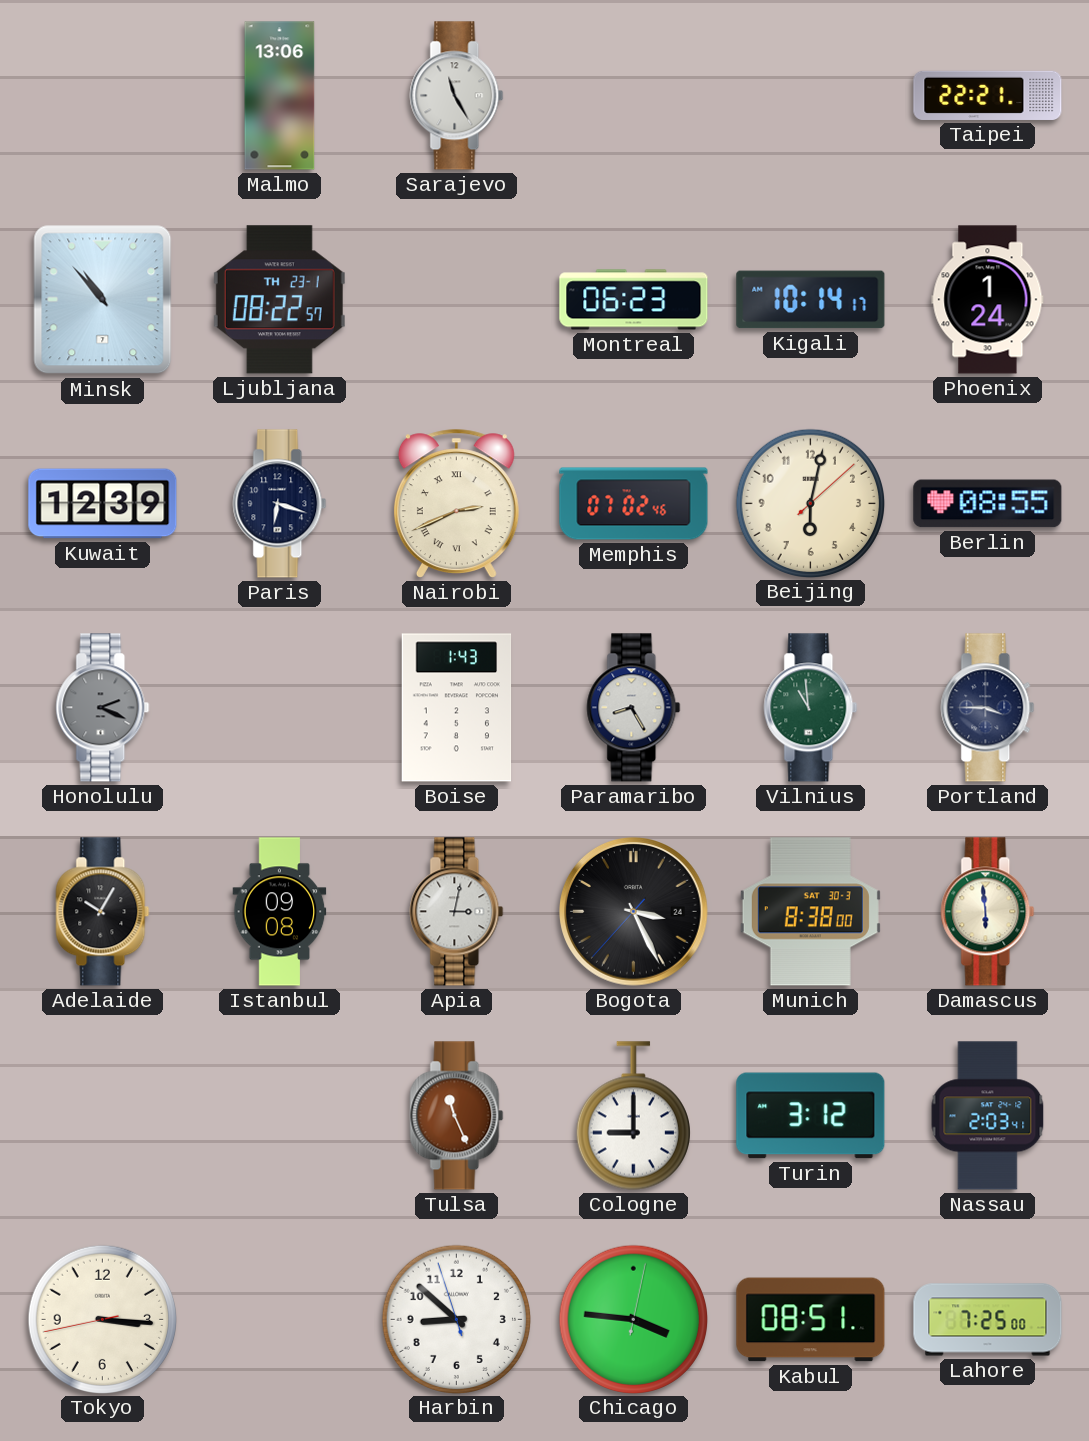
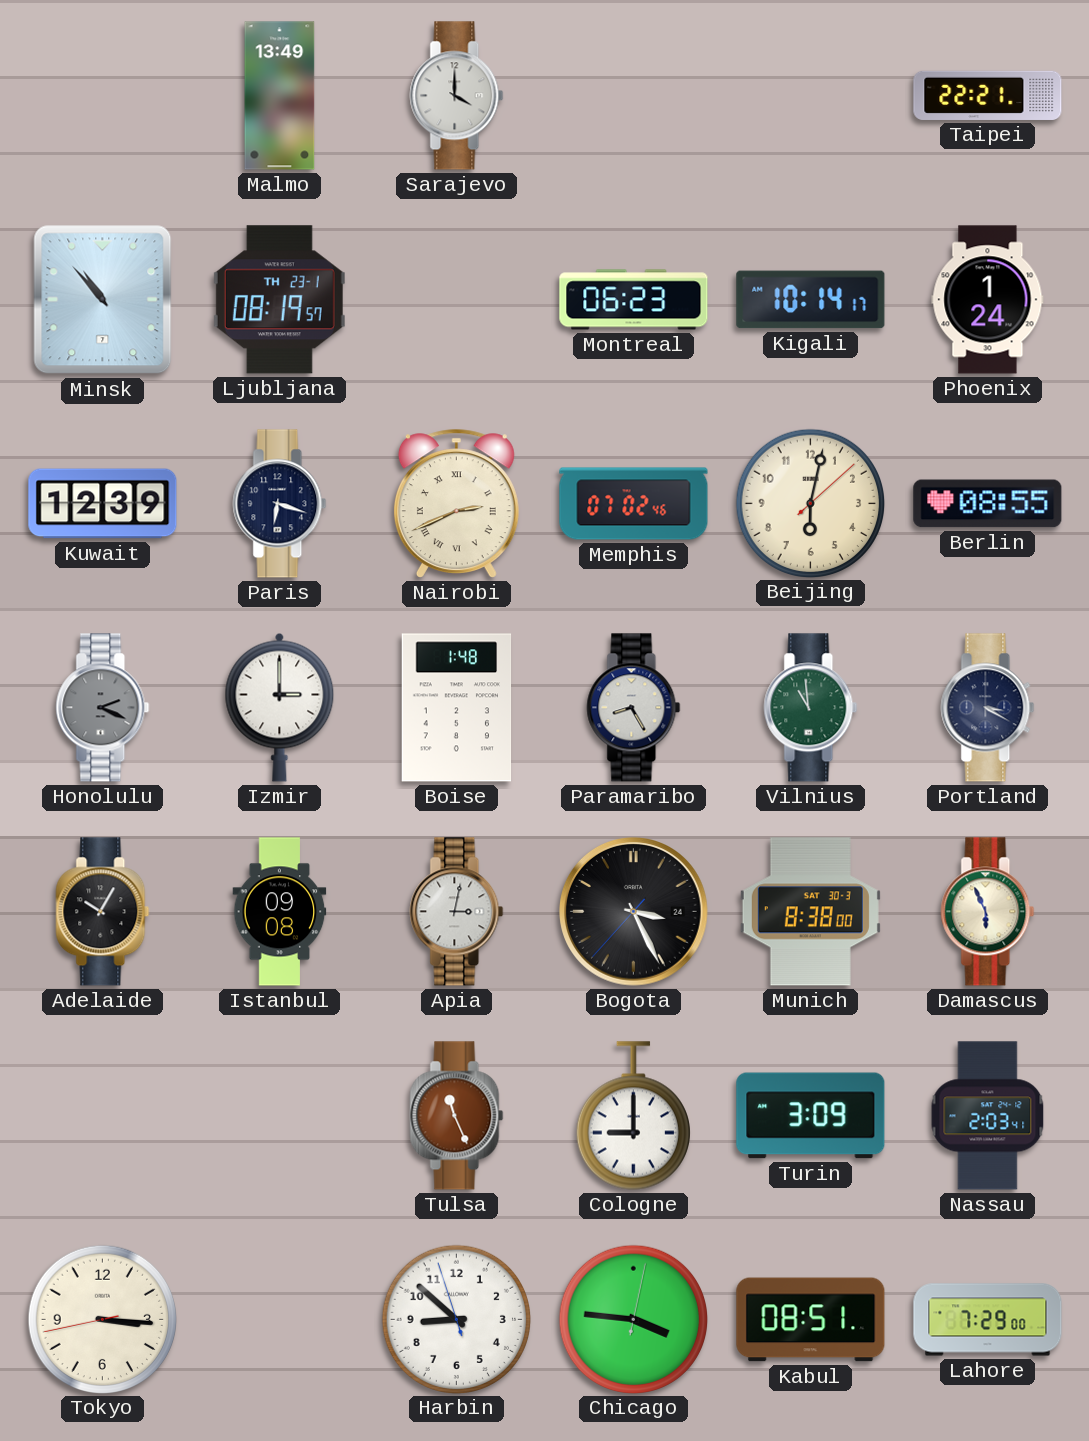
Malmo: 13:06 -> 13:49 (280, 96)
Sarajevo: 11:25 -> 4:00 (457, 96)
Ljubljana: 08:22 -> 08:19 (279, 300)
Izmir: none -> 3:00 (280, 707)
Boise: 1:43 -> 1:48 (457, 708)
Portland: 3:45 -> 3:20 (988, 708)
Damascus: 5:59 -> 5:56 (988, 912)
Turin: 3:12 -> 3:09 (811, 1116)
Lahore: 7:25 -> 7:29 (988, 1320)
